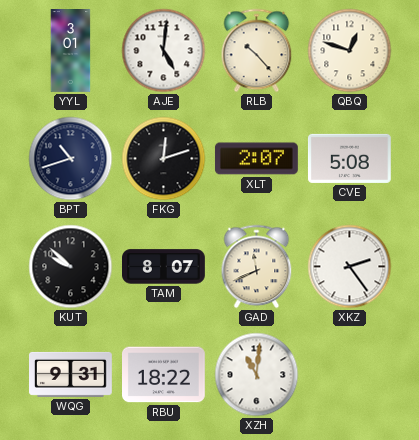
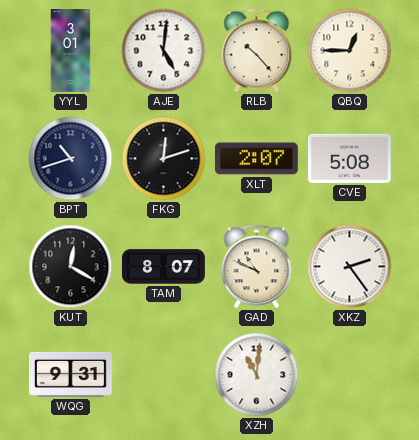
QBQ: 12:48 -> 12:45 (350, 51)
KUT: 9:52 -> 12:20 (71, 267)
GAD: 11:41 -> 10:49 (257, 267)
RBU: 18:22 -> none (164, 375)
